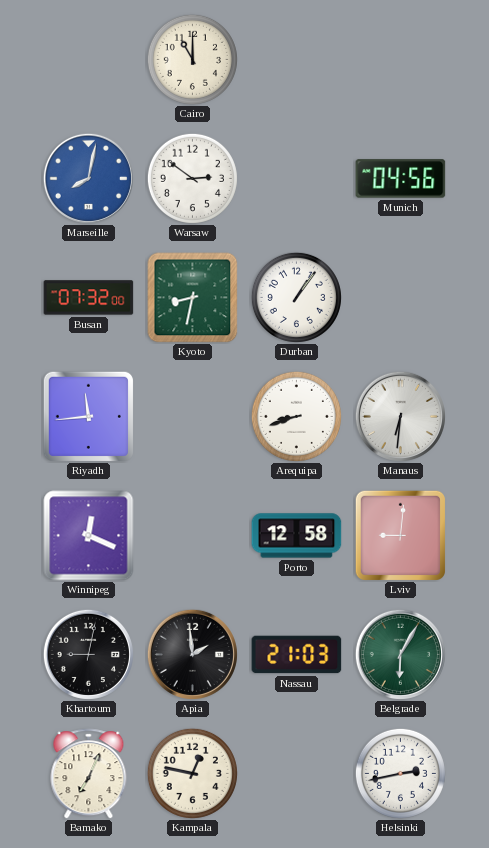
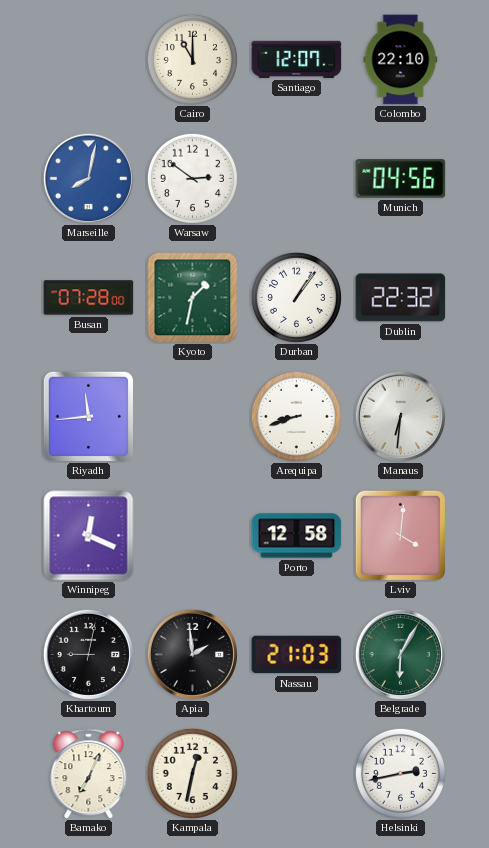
Santiago: none -> 12:07 (297, 59)
Colombo: none -> 22:10 (401, 60)
Busan: 07:32 -> 07:28 (89, 298)
Kyoto: 8:32 -> 1:32 (193, 298)
Dublin: none -> 22:32 (401, 298)
Lviv: 9:01 -> 4:01 (400, 535)
Kampala: 12:47 -> 12:32 (192, 773)
